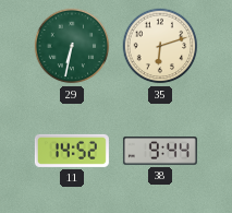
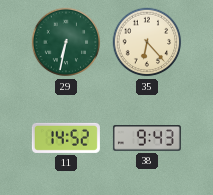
35: 6:12 -> 6:23 (147, 42)
38: 9:44 -> 9:43 (147, 139)
